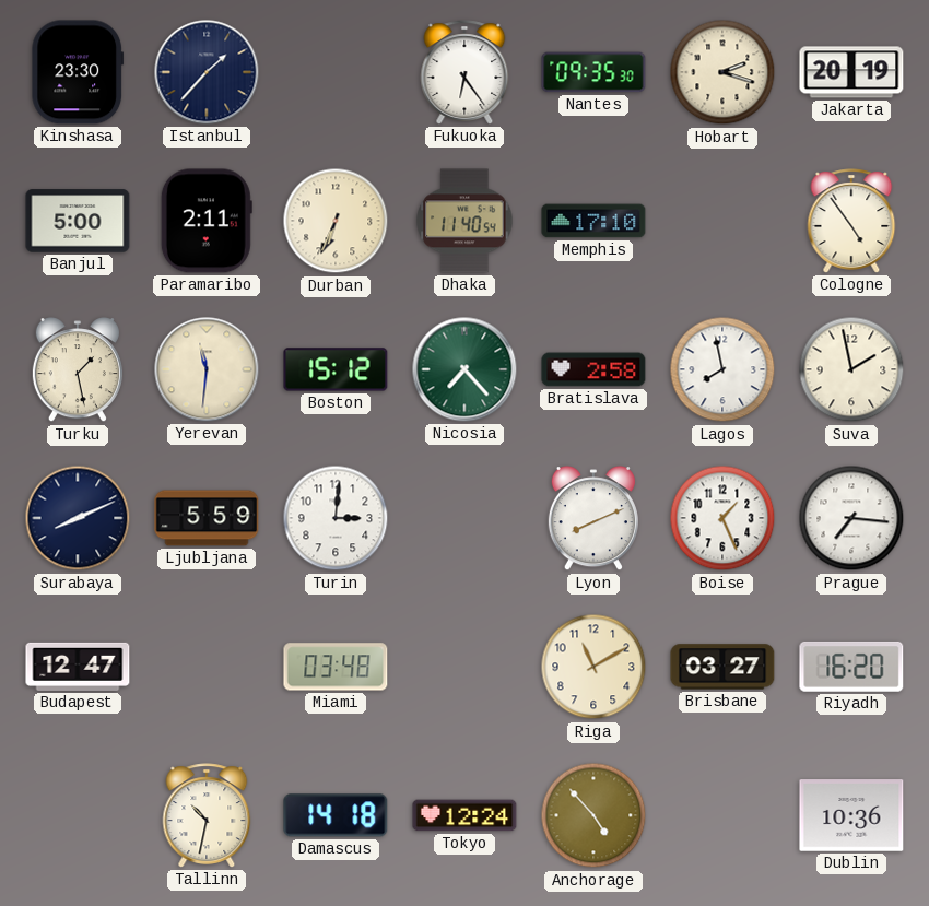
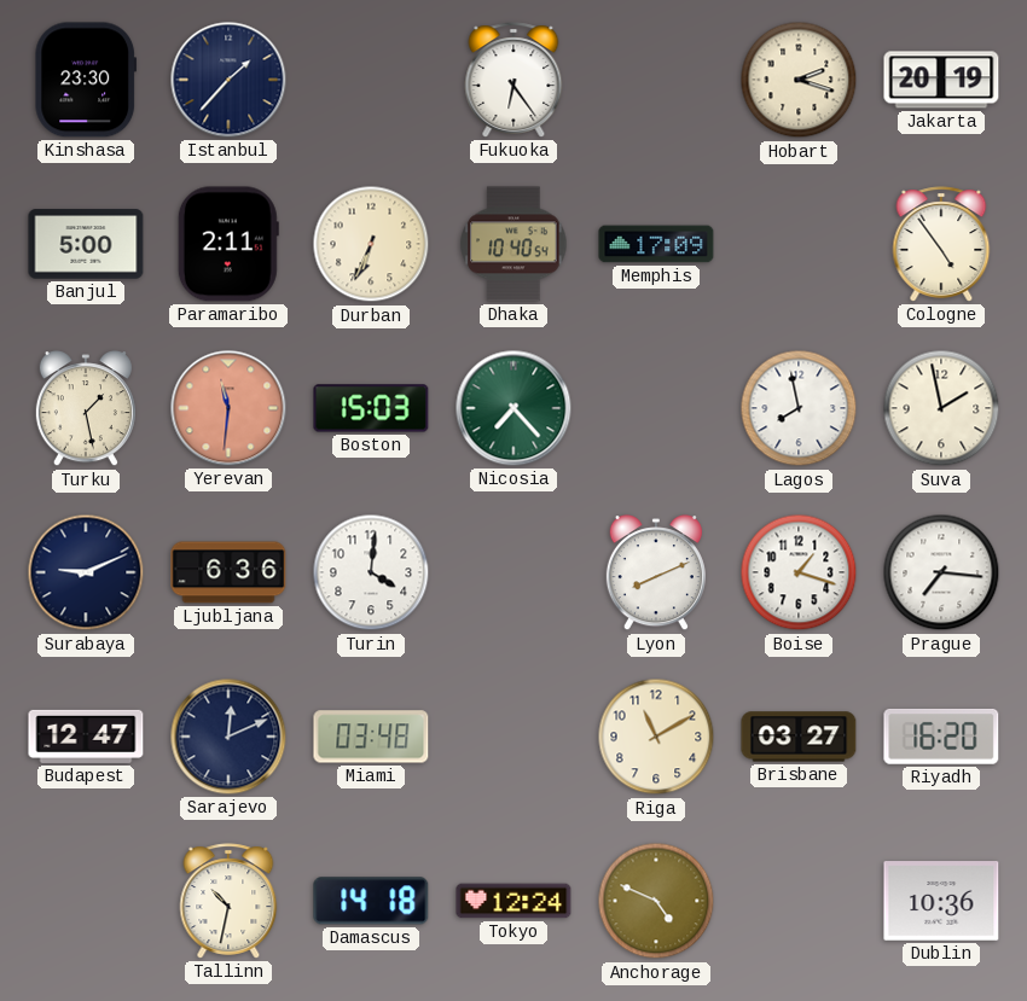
Nantes: 09:35 -> none (593, 72)
Dhaka: 11:40 -> 10:40 (513, 244)
Memphis: 17:10 -> 17:09 (656, 244)
Yerevan dial: cream -> salmon (228, 408)
Boston: 15:12 -> 15:03 (371, 408)
Bratislava: 2:58 -> none (593, 369)
Surabaya: 8:11 -> 9:11 (86, 572)
Ljubljana: 5:59 -> 6:36 (228, 572)
Turin: 3:01 -> 4:01 (371, 572)
Boise: 1:26 -> 1:18 (799, 572)
Sarajevo: none -> 12:11 (228, 737)
Anchorage: 4:53 -> 4:49 (656, 901)
